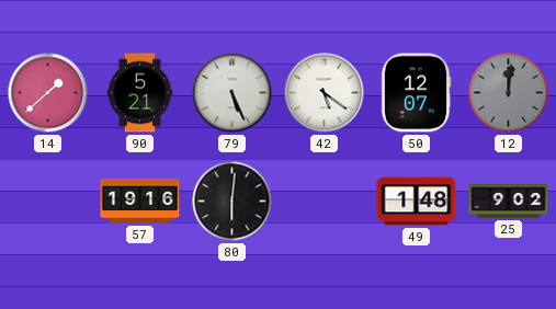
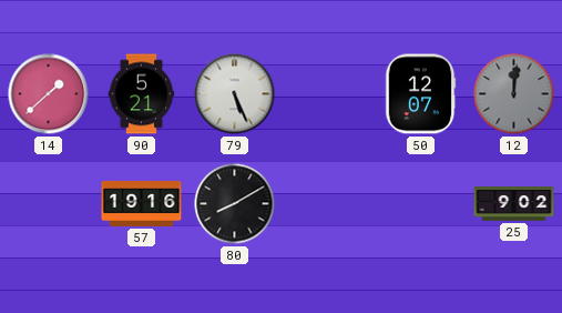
42: 5:21 -> none (325, 93)
80: 6:01 -> 8:10 (235, 204)
49: 1:48 -> none (417, 202)
